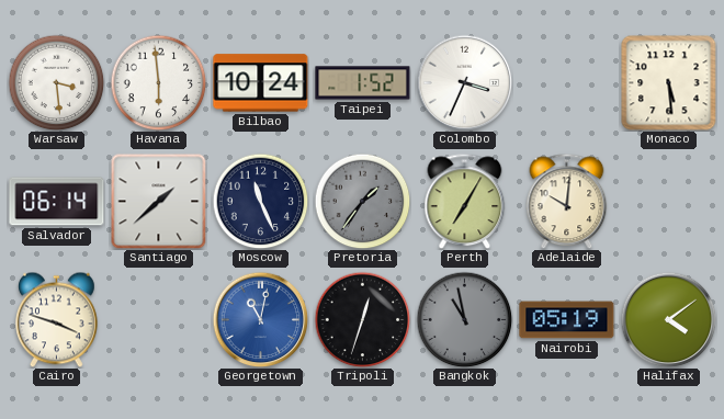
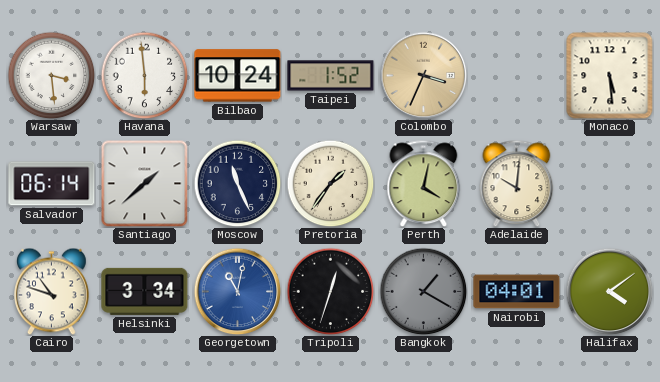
Colombo dial: white -> champagne (423, 75)
Pretoria dial: grey -> cream (330, 183)
Perth: 7:05 -> 4:02 (424, 183)
Cairo: 3:48 -> 10:48 (52, 291)
Helsinki: none -> 3:34 (145, 291)
Bangkok: 10:58 -> 1:20 (423, 291)
Nairobi: 05:19 -> 04:01 (517, 292)
